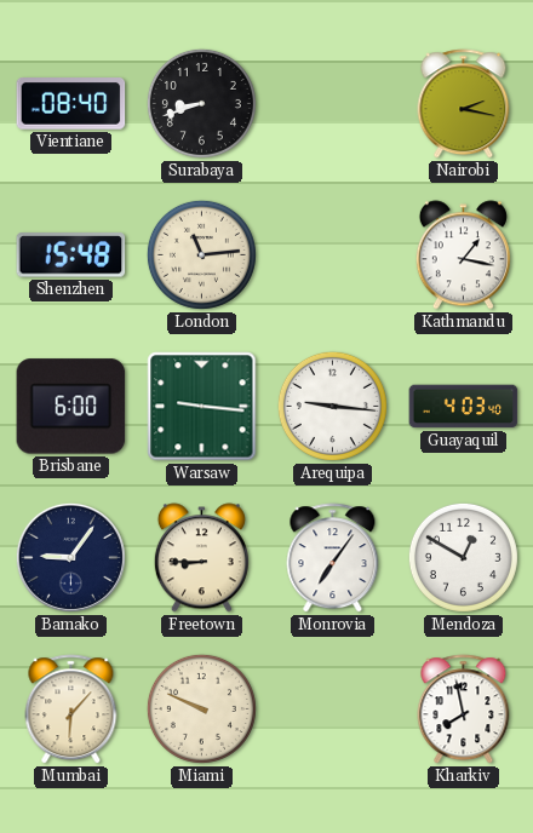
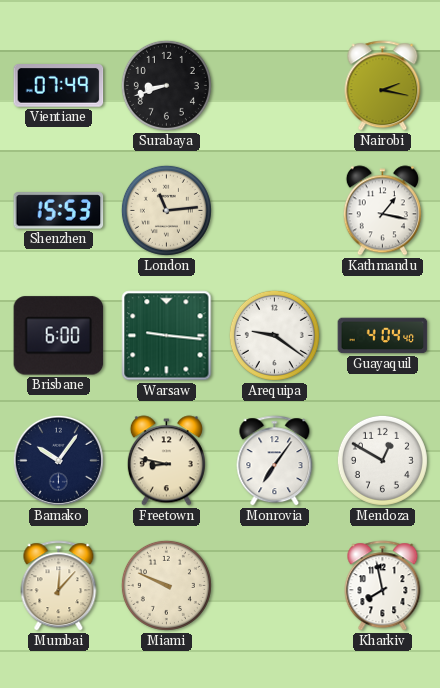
Vientiane: 08:40 -> 07:49 (59, 86)
Shenzhen: 15:48 -> 15:53 (59, 211)
Arequipa: 9:16 -> 9:21 (274, 335)
Guayaquil: 4:03 -> 4:04 (383, 336)
Bamako: 9:06 -> 10:06 (58, 460)
Freetown: 8:45 -> 8:47 (166, 461)
Mumbai: 6:07 -> 12:07 (59, 586)
